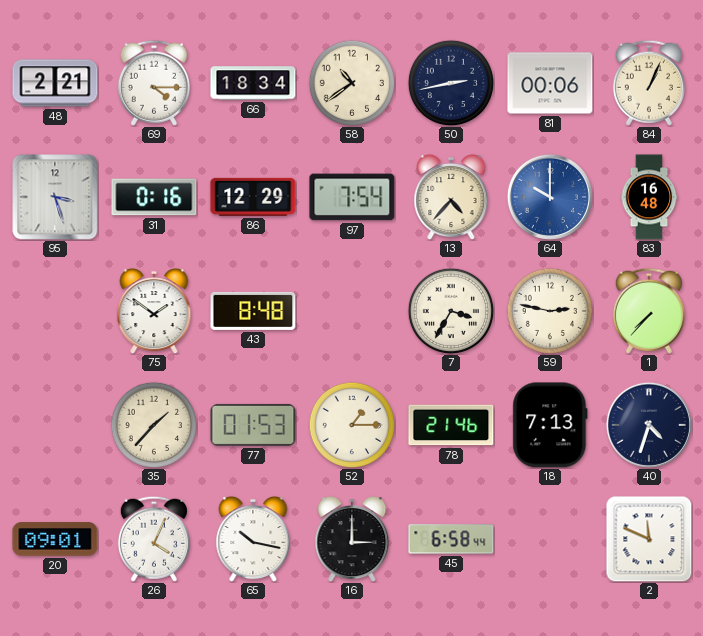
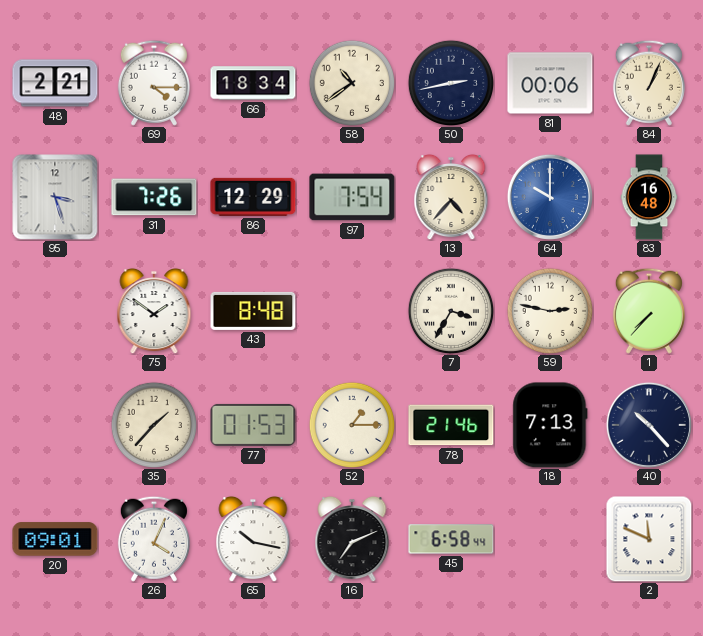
31: 0:16 -> 7:26 (154, 197)
40: 4:33 -> 10:23 (649, 425)
16: 3:00 -> 7:11 (352, 539)
